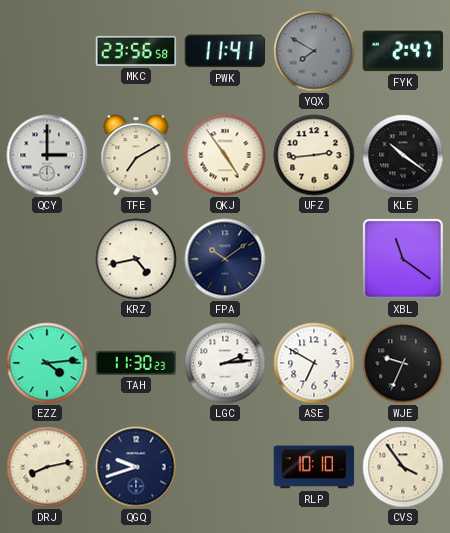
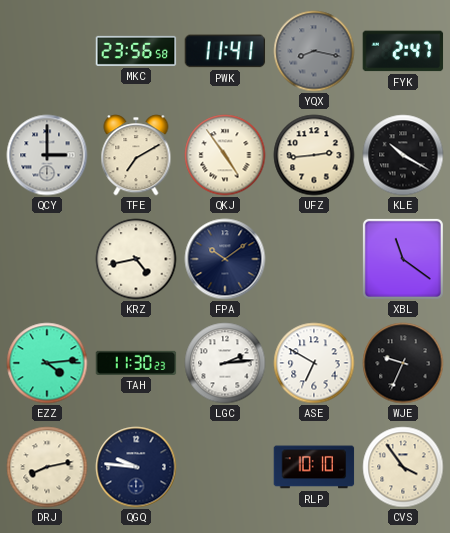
YQX: 7:50 -> 8:17 (314, 51)
KLE: 10:21 -> 10:20 (403, 155)
QGQ: 9:42 -> 9:46 (136, 467)
